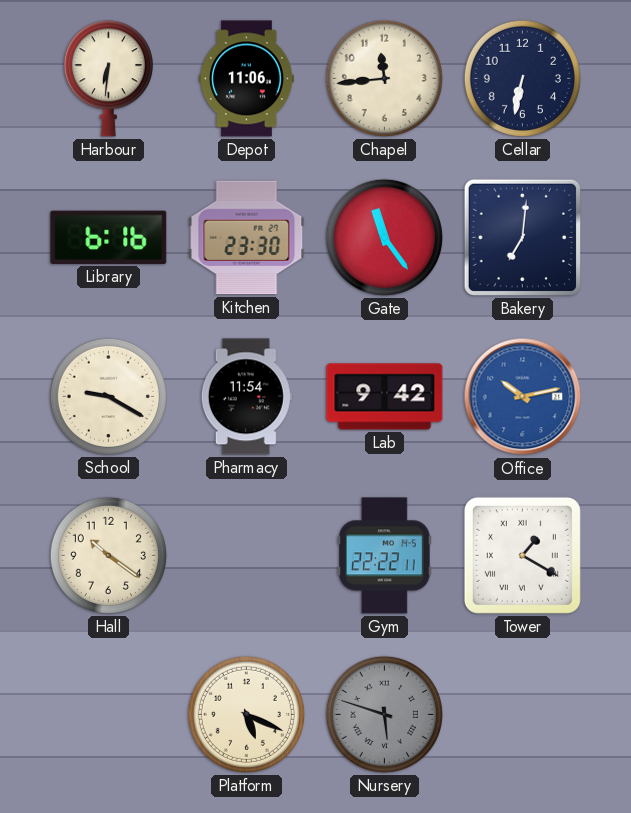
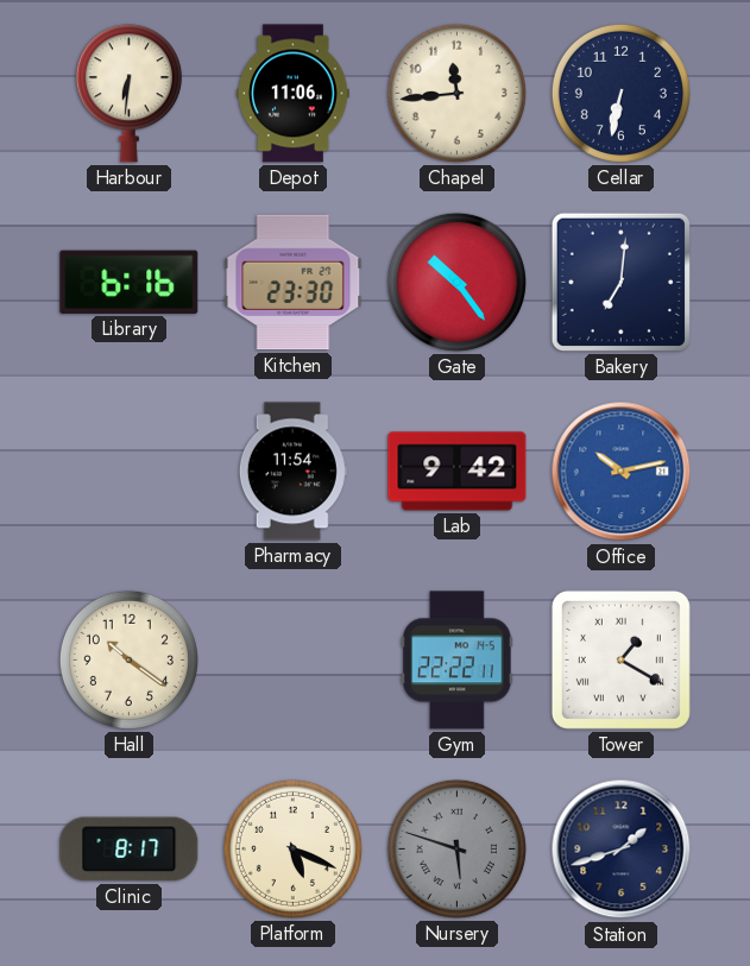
Gate: 11:24 -> 10:24 (456, 282)
School: 9:20 -> none (108, 396)
Clinic: none -> 8:17 (130, 850)
Station: none -> 1:42 (622, 850)
